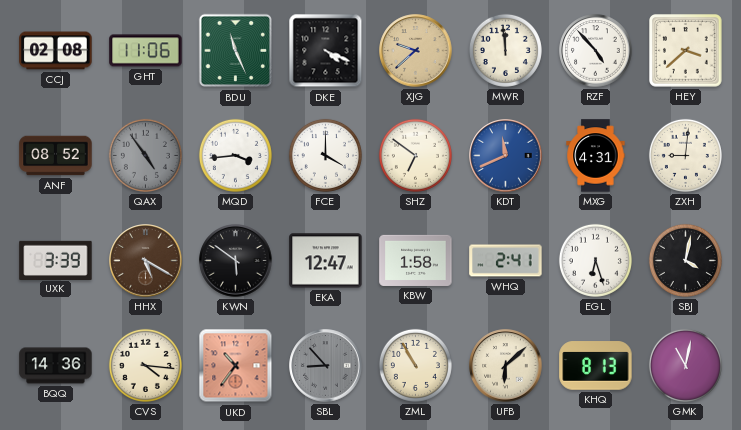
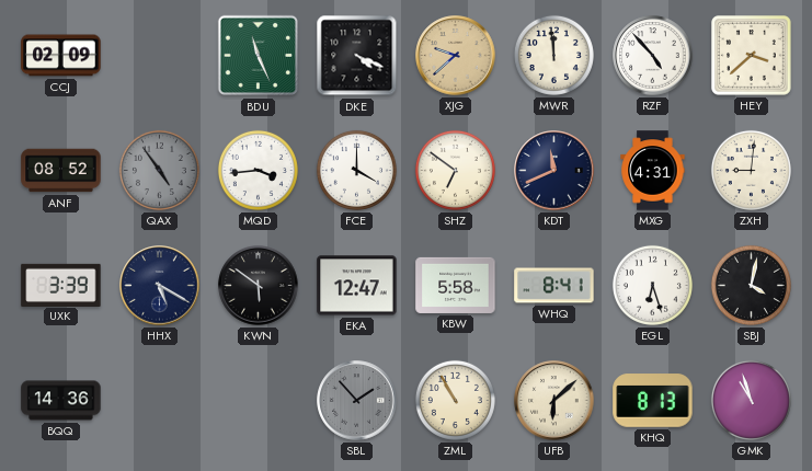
CCJ: 02:08 -> 02:09 (61, 56)
GHT: 11:06 -> none (146, 51)
KDT dial: blue -> navy (554, 171)
HHX dial: brown -> navy (160, 286)
KBW: 1:58 -> 5:58 (456, 285)
WHQ: 2:41 -> 8:41 (554, 286)
CVS: 4:16 -> none (145, 365)
UKD: 10:36 -> none (236, 366)
SBL: 8:53 -> 1:53 (357, 401)
GMK: 11:02 -> 10:57 (751, 400)
